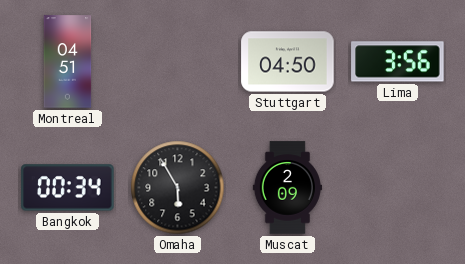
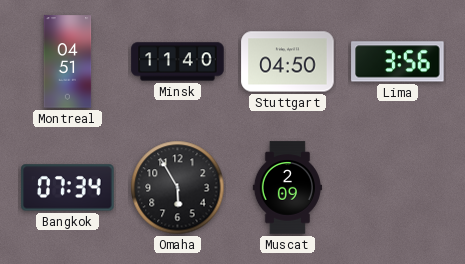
Minsk: none -> 11:40 (178, 62)
Bangkok: 00:34 -> 07:34 (68, 188)
